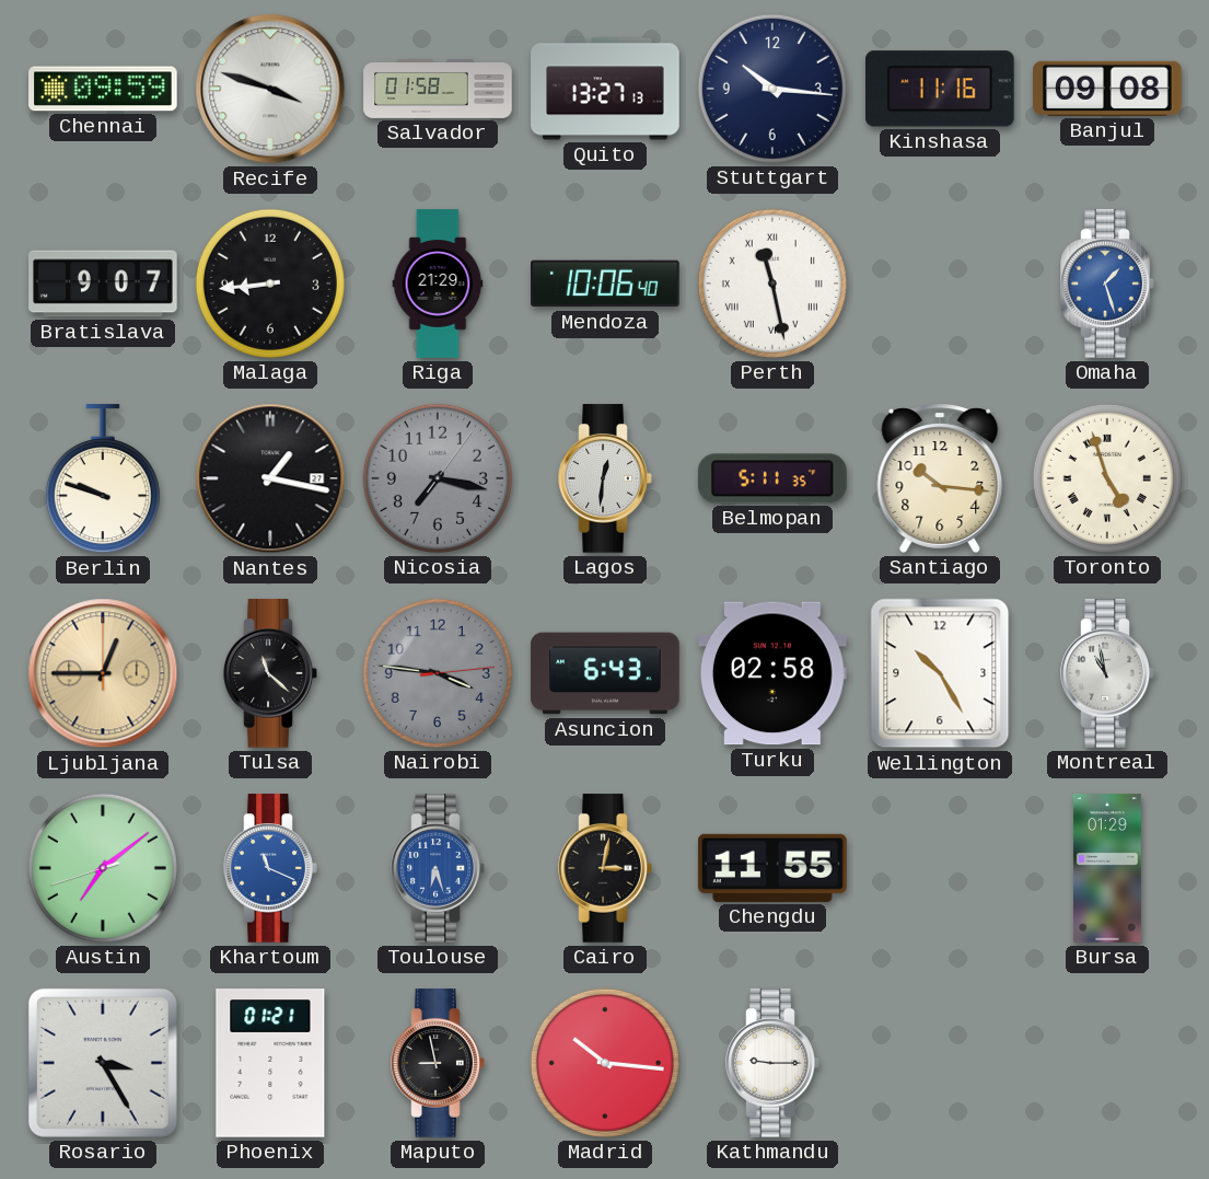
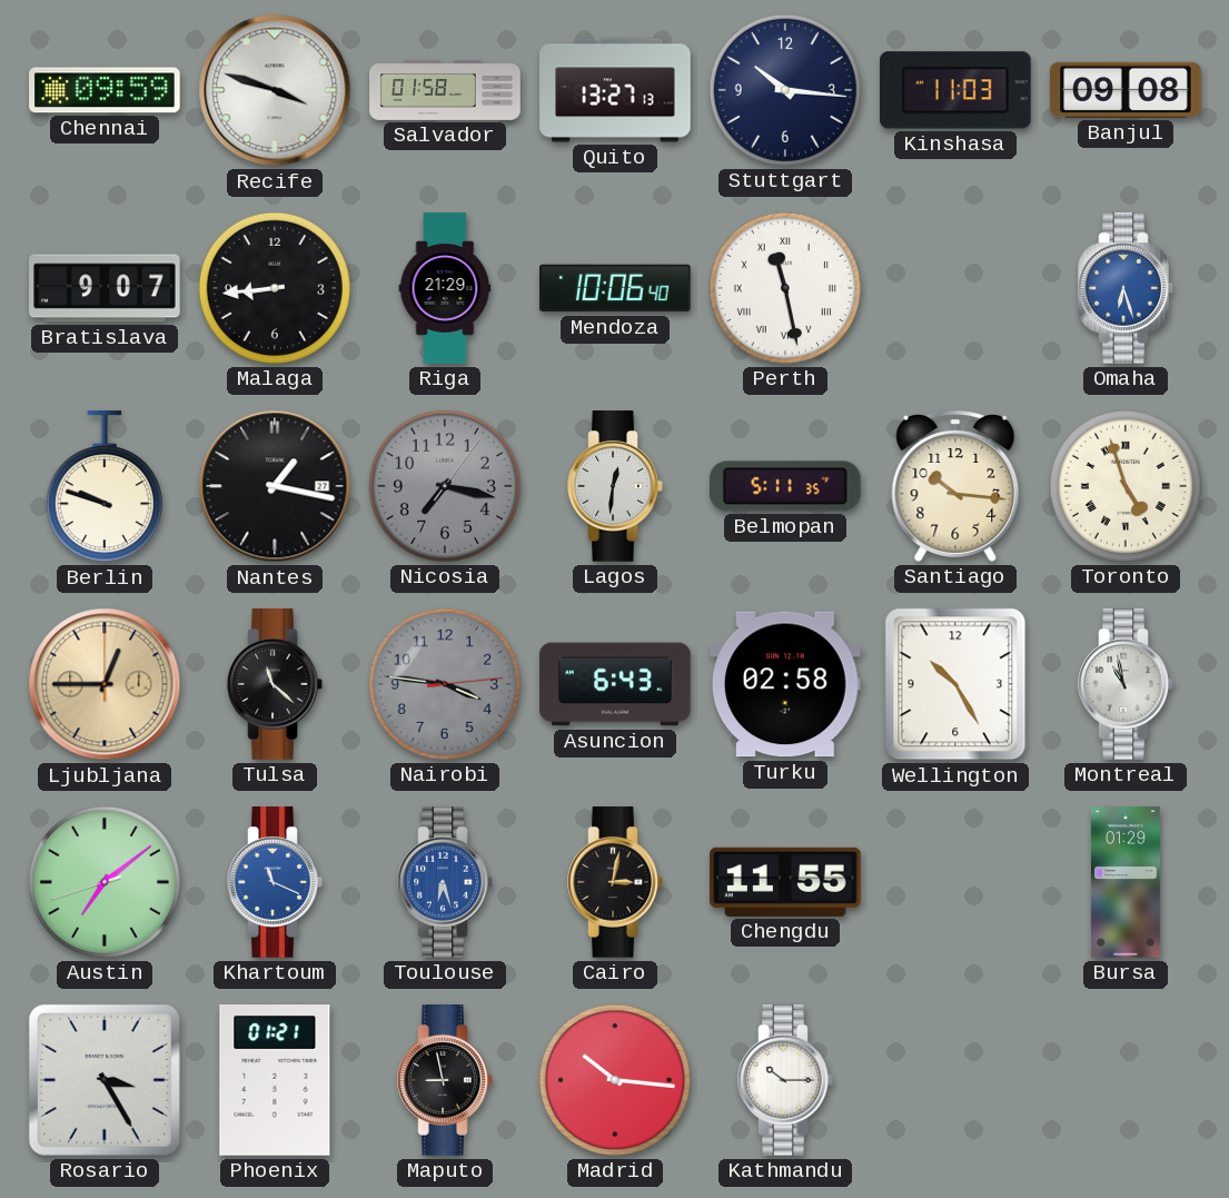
Kinshasa: 11:16 -> 11:03 (957, 90)
Omaha: 1:27 -> 6:27 (1126, 288)
Kathmandu: 9:15 -> 10:15 (785, 1080)
